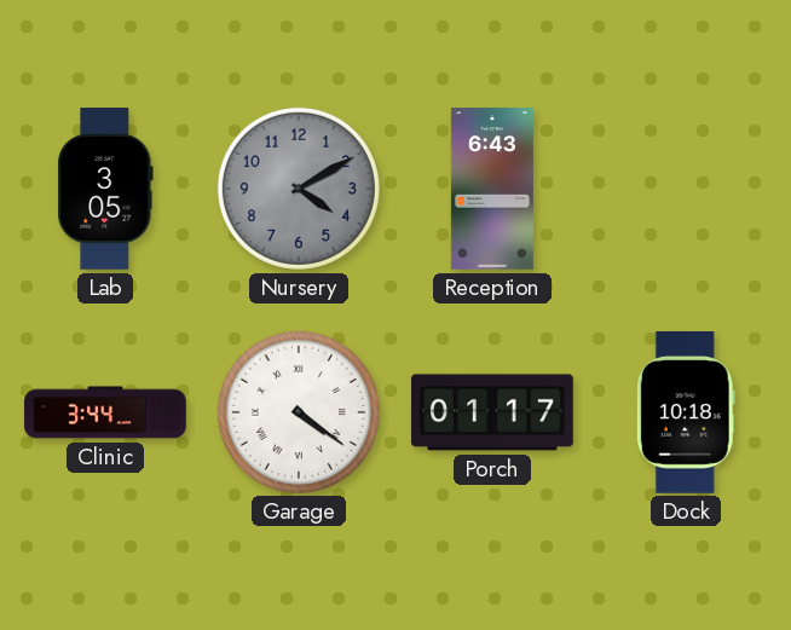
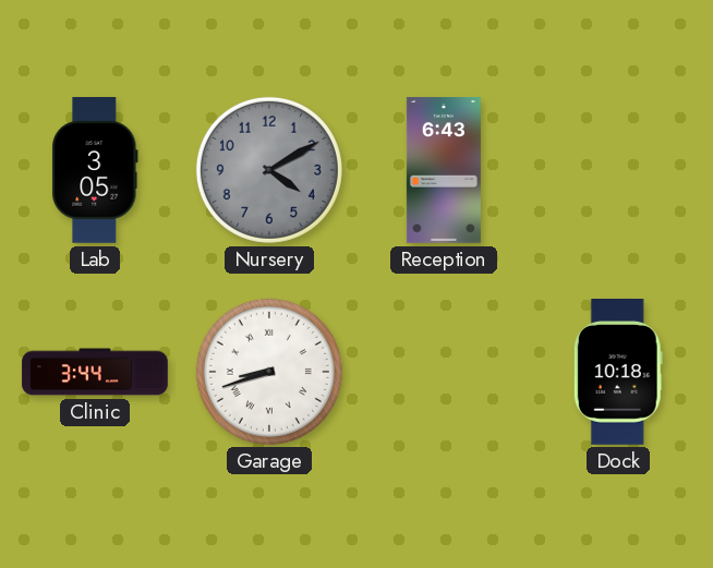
Garage: 4:21 -> 8:42 (269, 372)
Porch: 01:17 -> none (492, 412)
